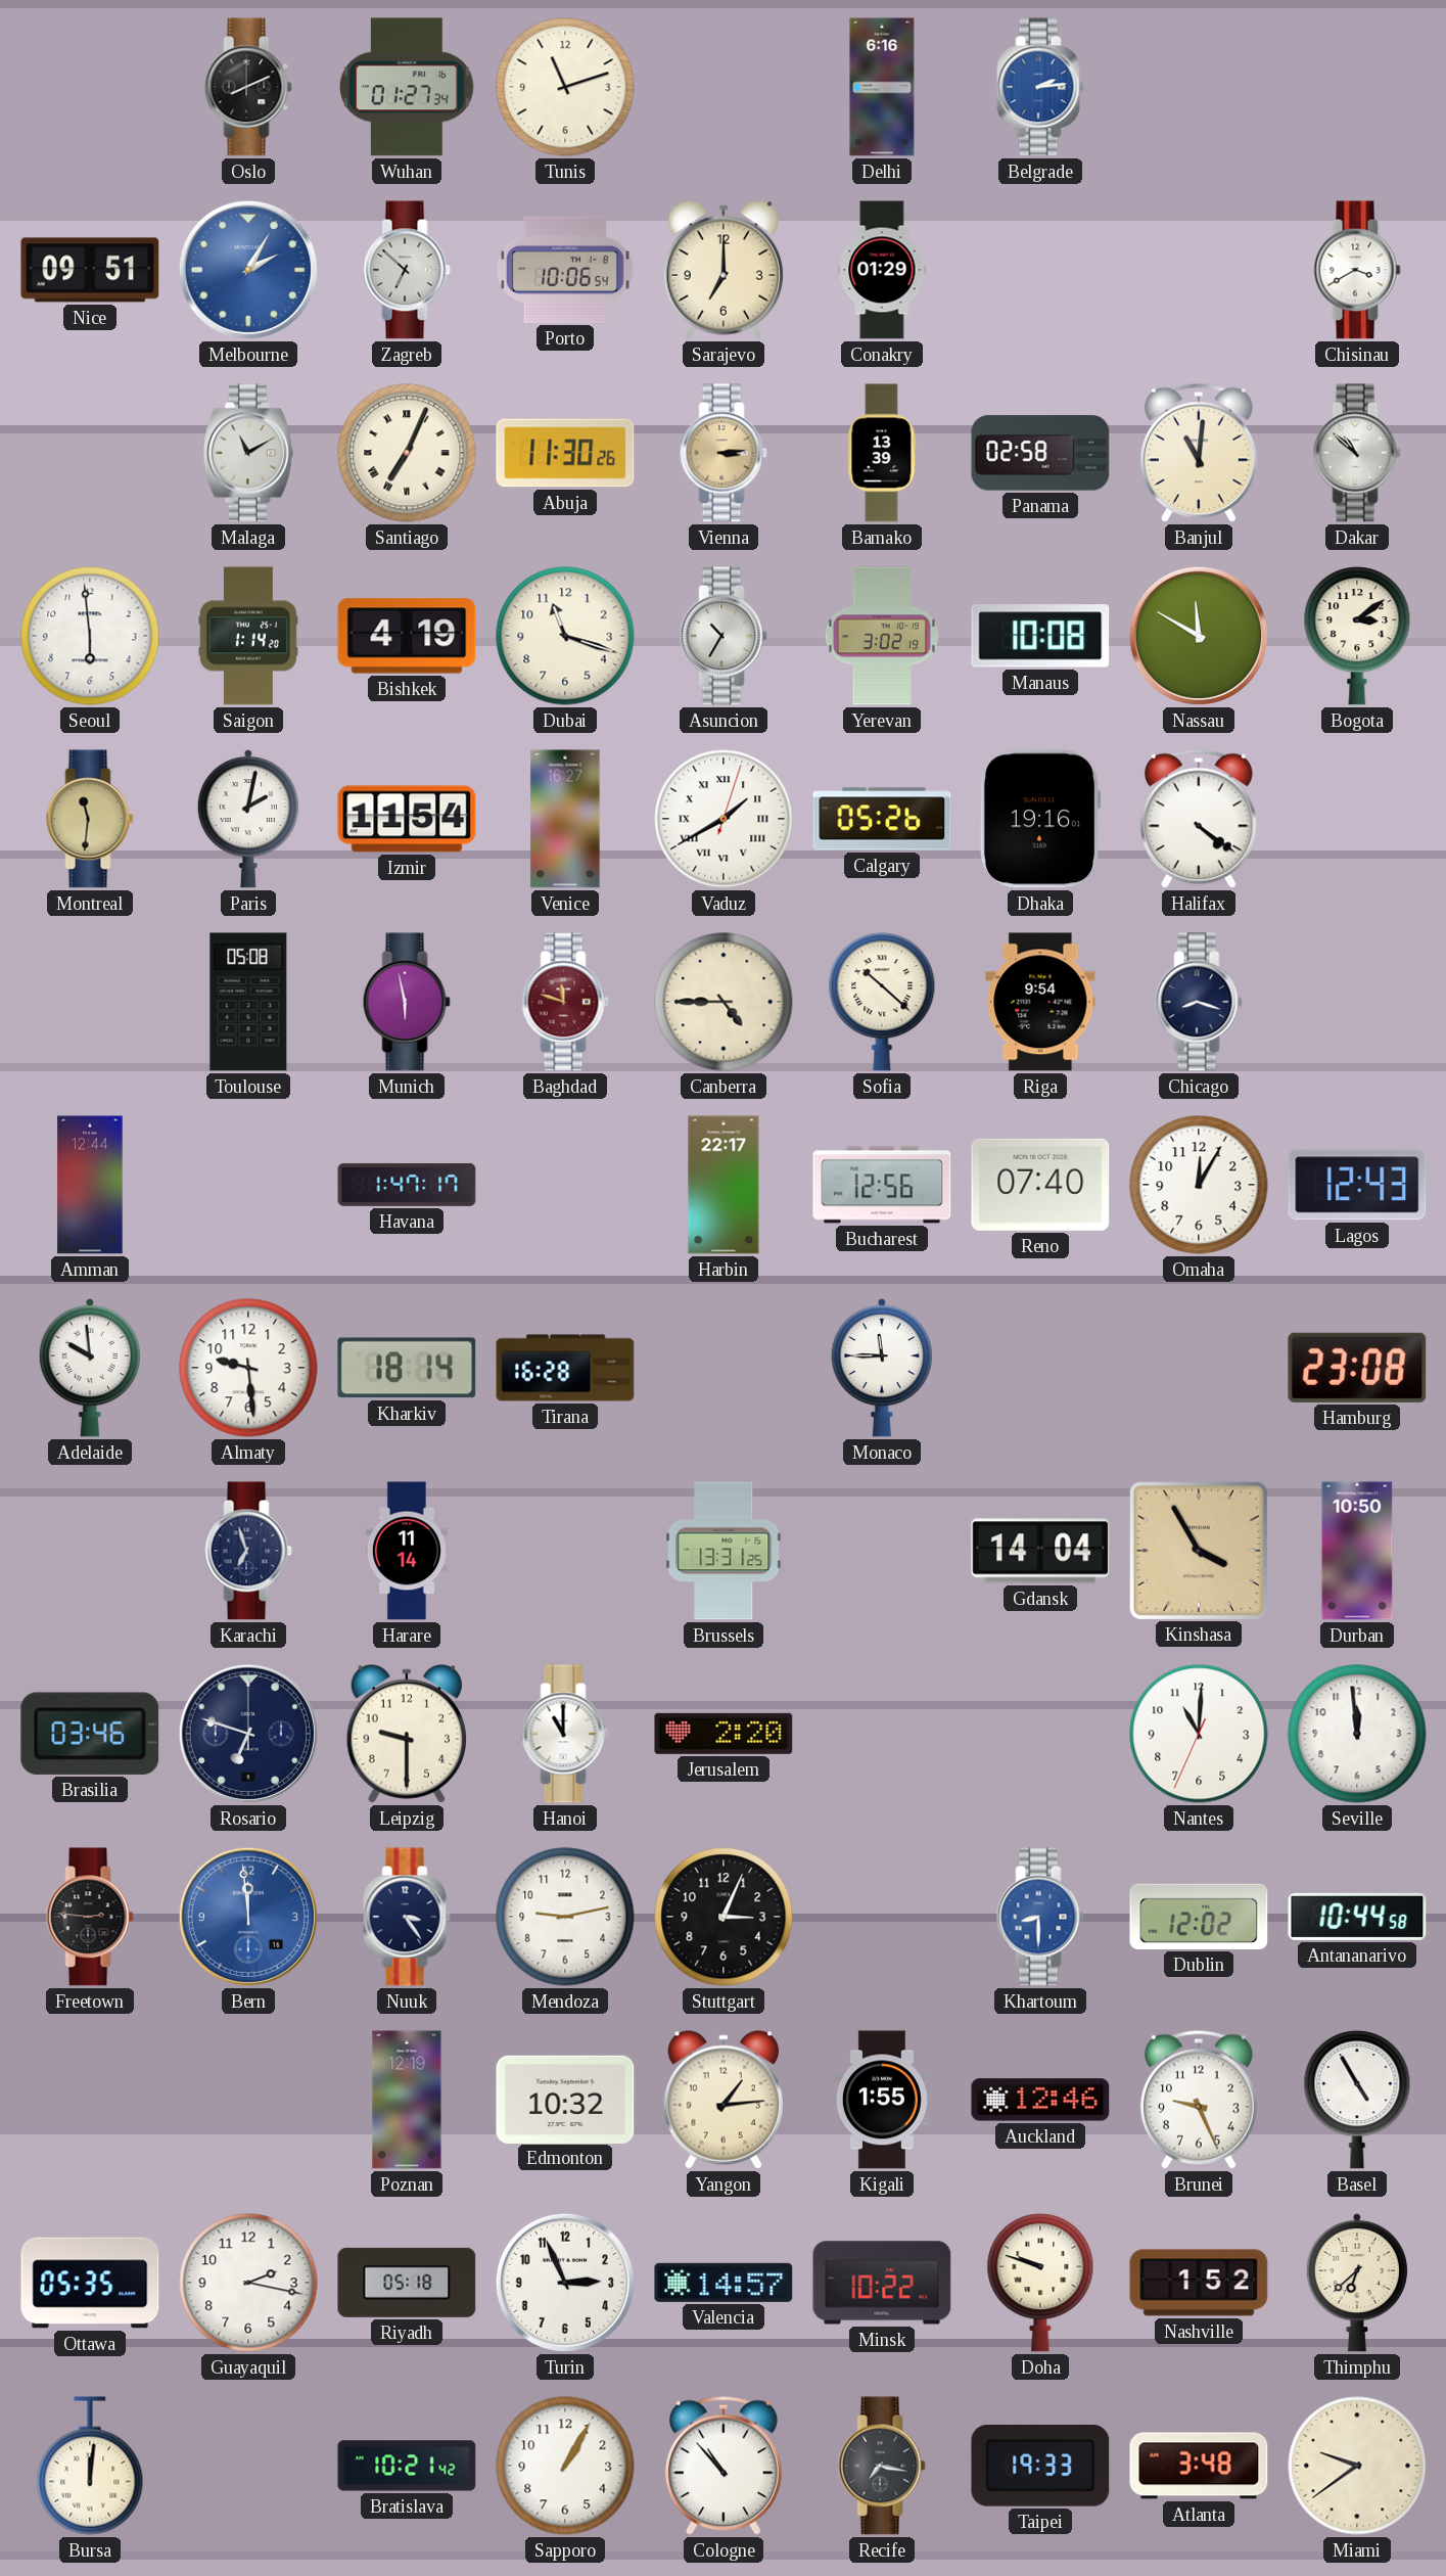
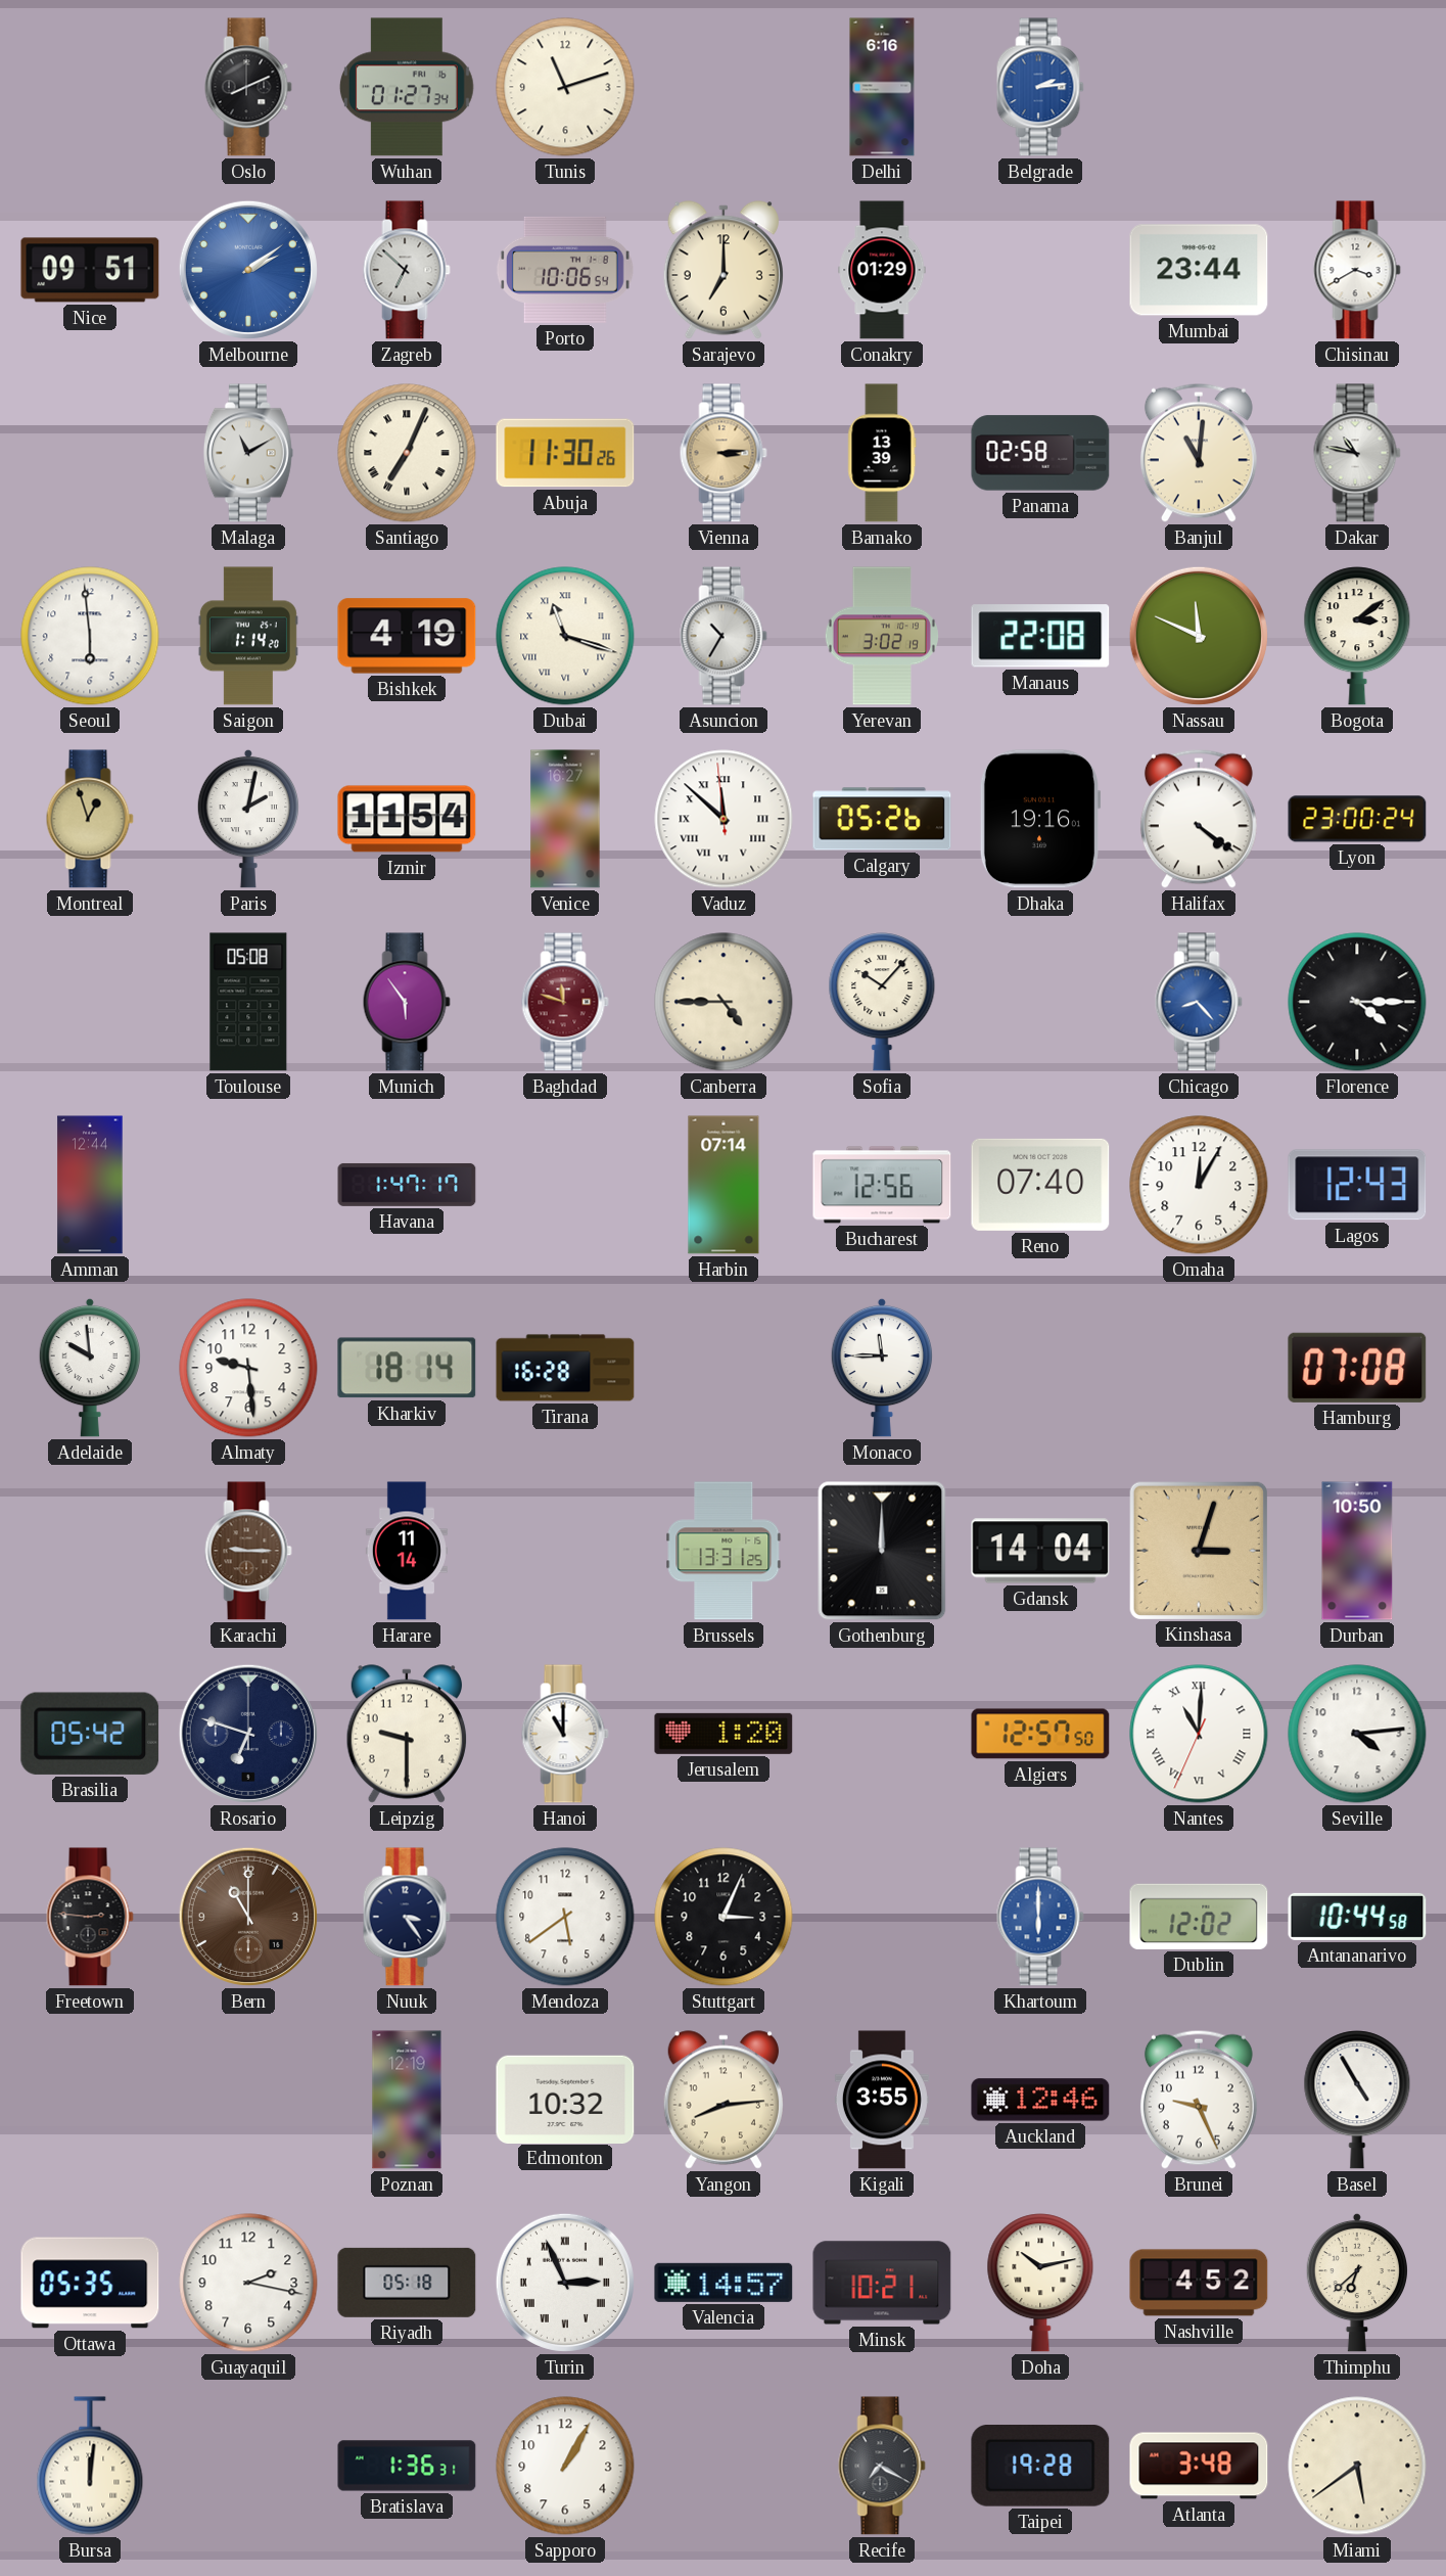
Melbourne: 2:05 -> 2:09 (248, 270)
Mumbai: none -> 23:44 (1199, 270)
Dakar: 10:52 -> 10:47 (1357, 453)
Dubai numerals: Arabic -> Roman (565, 636)
Manaus: 10:08 -> 22:08 (1040, 636)
Nassau: 11:50 -> 11:49 (1199, 636)
Montreal: 11:31 -> 12:57 (90, 819)
Vaduz: 1:40 -> 11:51 (724, 819)
Lyon: none -> 23:00 (1357, 819)
Munich: 5:58 -> 5:54 (407, 1002)
Sofia: 10:22 -> 10:07 (882, 1002)
Riga: 9:54 -> none (1040, 1002)
Chicago: 8:18 -> 8:23 (1199, 1002)
Chicago dial: navy -> blue (1199, 1002)
Florence: none -> 4:15 (1357, 1002)
Harbin: 22:17 -> 07:14 (724, 1185)
Hamburg: 23:08 -> 07:08 (1357, 1368)
Karachi: 6:57 -> 9:15 (248, 1551)
Karachi dial: navy -> brown (248, 1551)
Gothenburg: none -> 12:00 (882, 1551)
Kinshasa: 3:55 -> 3:03 (1198, 1550)
Brasilia: 03:46 -> 05:42 (90, 1734)
Jerusalem: 2:20 -> 1:20 (724, 1734)
Algiers: none -> 12:57 (1040, 1734)
Nantes numerals: Arabic -> Roman (1199, 1734)
Seville: 11:59 -> 4:14 (1357, 1734)
Bern: 11:59 -> 11:00 (248, 1917)
Bern dial: blue -> brown (248, 1917)
Mendoza: 9:13 -> 5:39 (565, 1917)
Khartoum: 8:30 -> 6:00 (1040, 1917)
Yangon: 1:14 -> 8:14 (722, 2100)
Kigali: 1:55 -> 3:55 (882, 2100)
Turin numerals: Arabic -> Roman (565, 2283)
Minsk: 10:22 -> 10:21 (882, 2283)
Doha: 9:48 -> 10:13 (1040, 2283)
Nashville: 1:52 -> 4:52 (1199, 2283)
Bratislava: 10:21 -> 1:36 (407, 2466)
Cologne: 10:53 -> none (724, 2466)
Recife: 7:17 -> 7:20 (882, 2466)
Taipei: 19:33 -> 19:28 (1040, 2467)
Miami: 9:39 -> 5:39 (1357, 2466)
